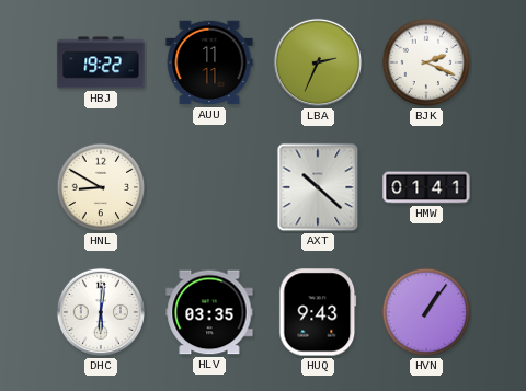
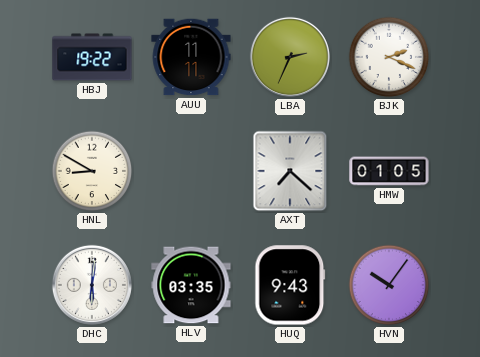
AXT: 10:22 -> 7:22 (290, 171)
HMW: 01:41 -> 01:05 (389, 171)
HVN: 1:06 -> 10:06 (389, 285)
